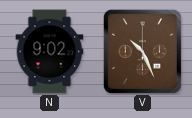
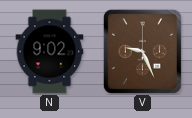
V: 10:26 -> 9:26 (142, 51)
